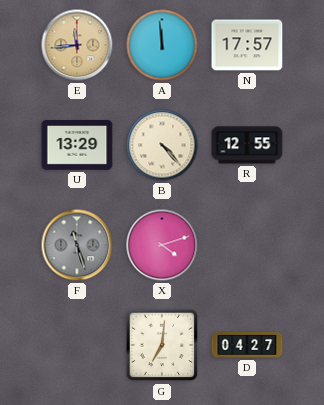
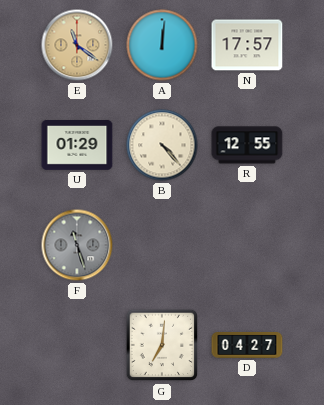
E: 11:44 -> 11:21 (77, 45)
A: 11:59 -> 12:01 (162, 45)
U: 13:29 -> 01:29 (77, 146)
X: 4:12 -> none (162, 245)
